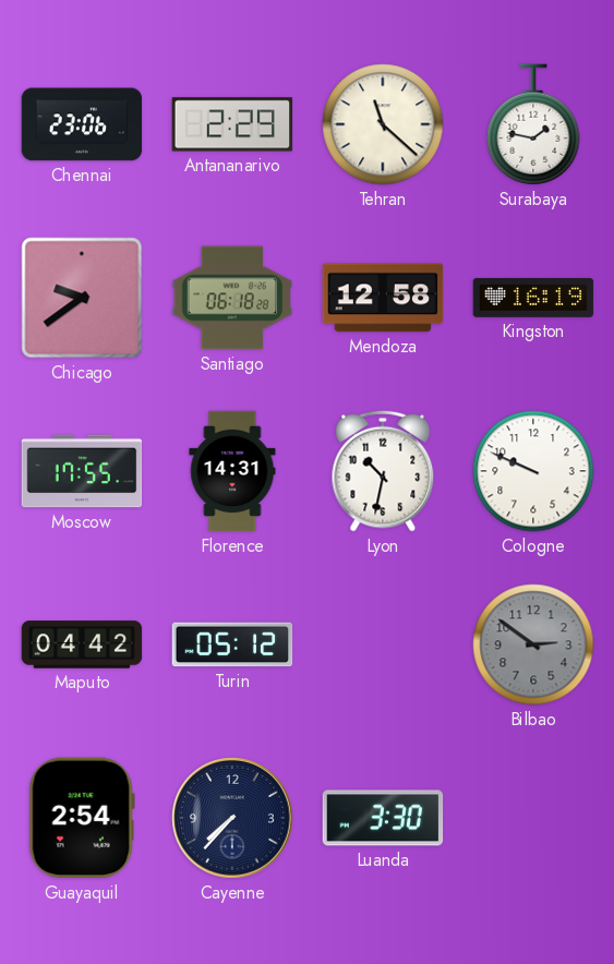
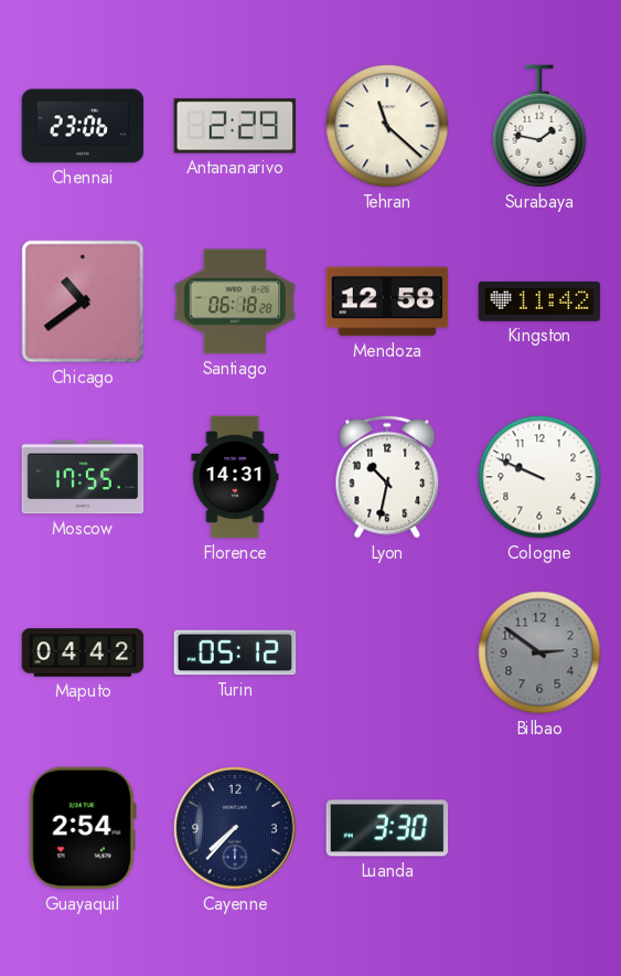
Chicago: 9:39 -> 10:39 (83, 301)
Kingston: 16:19 -> 11:42 (539, 301)
